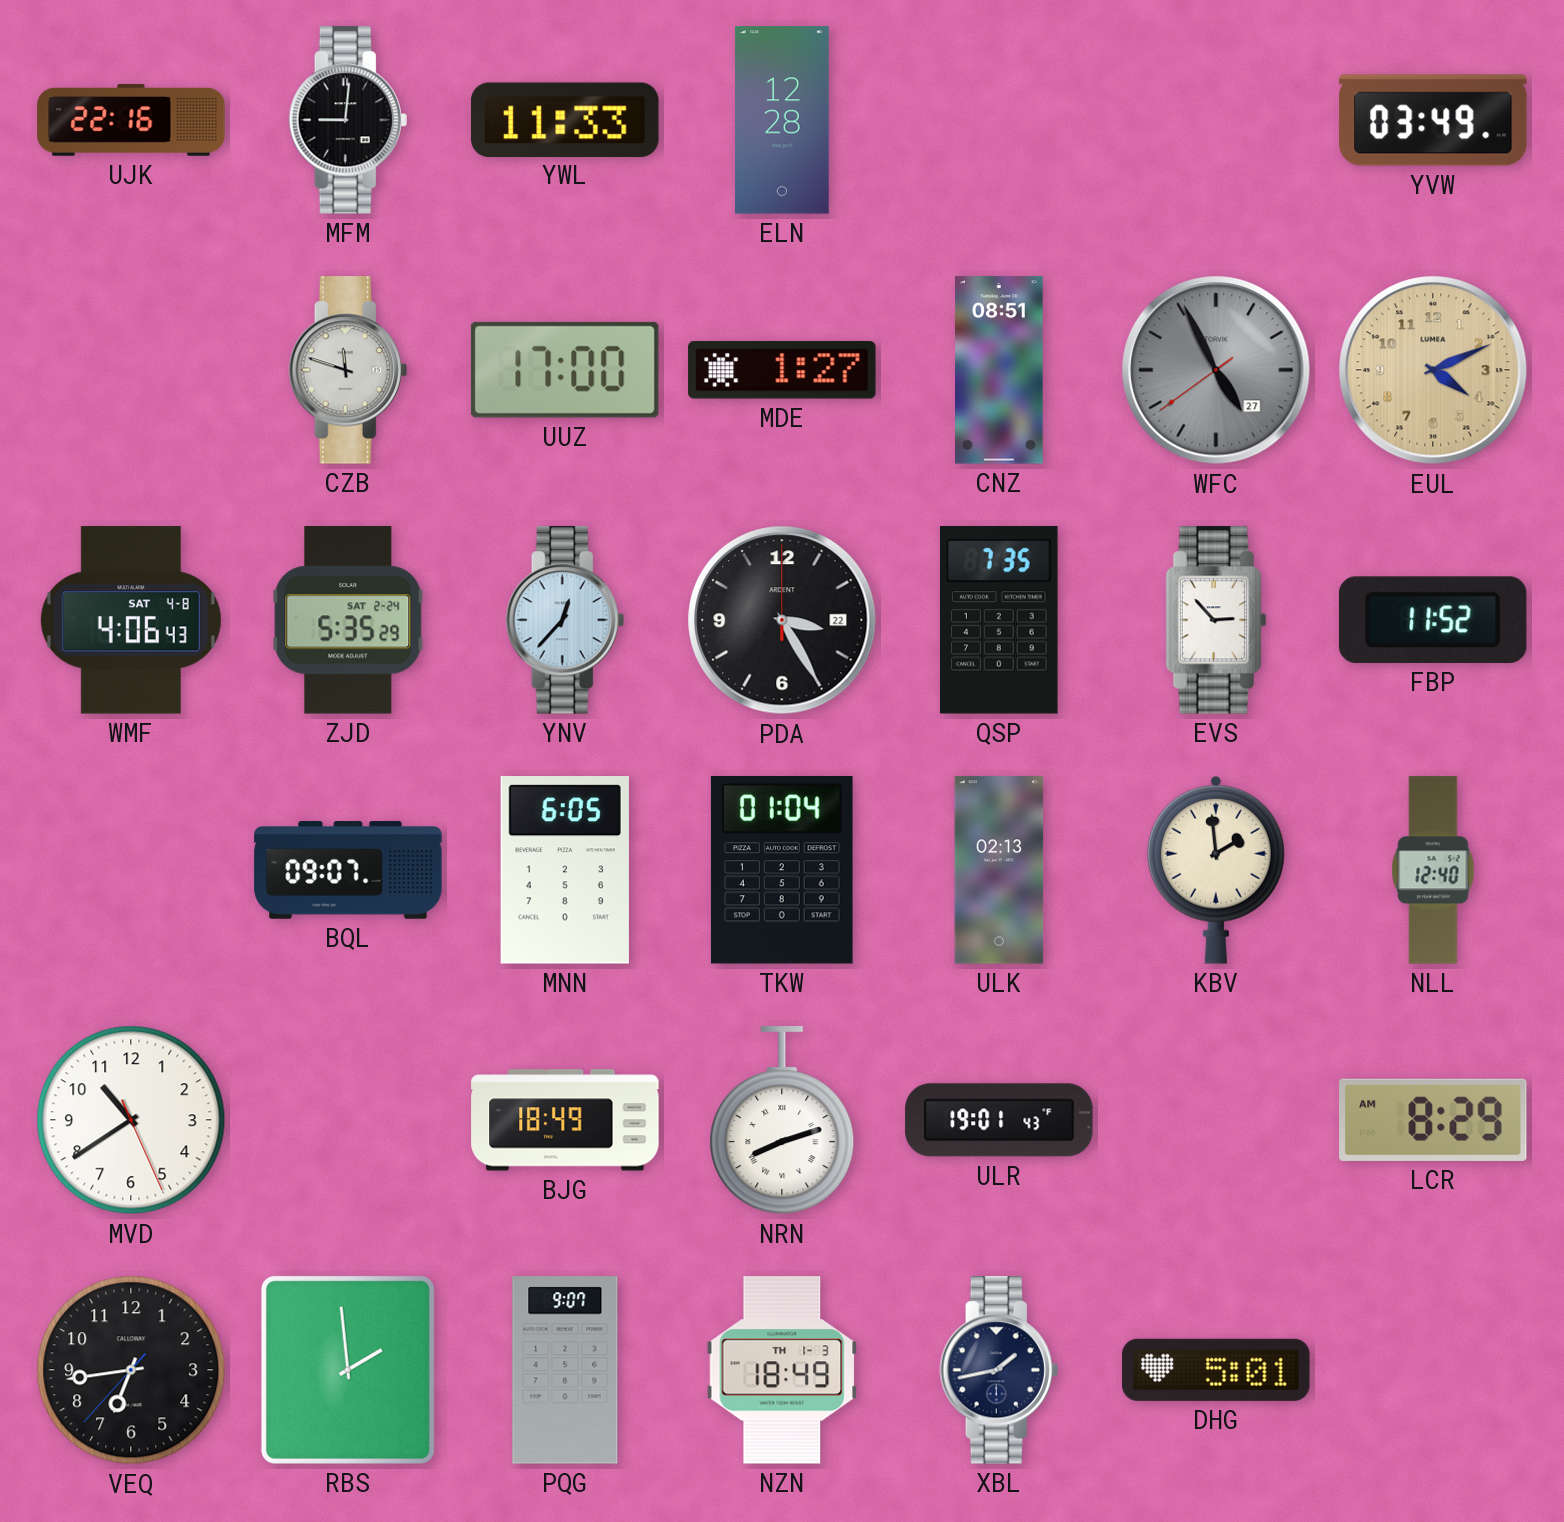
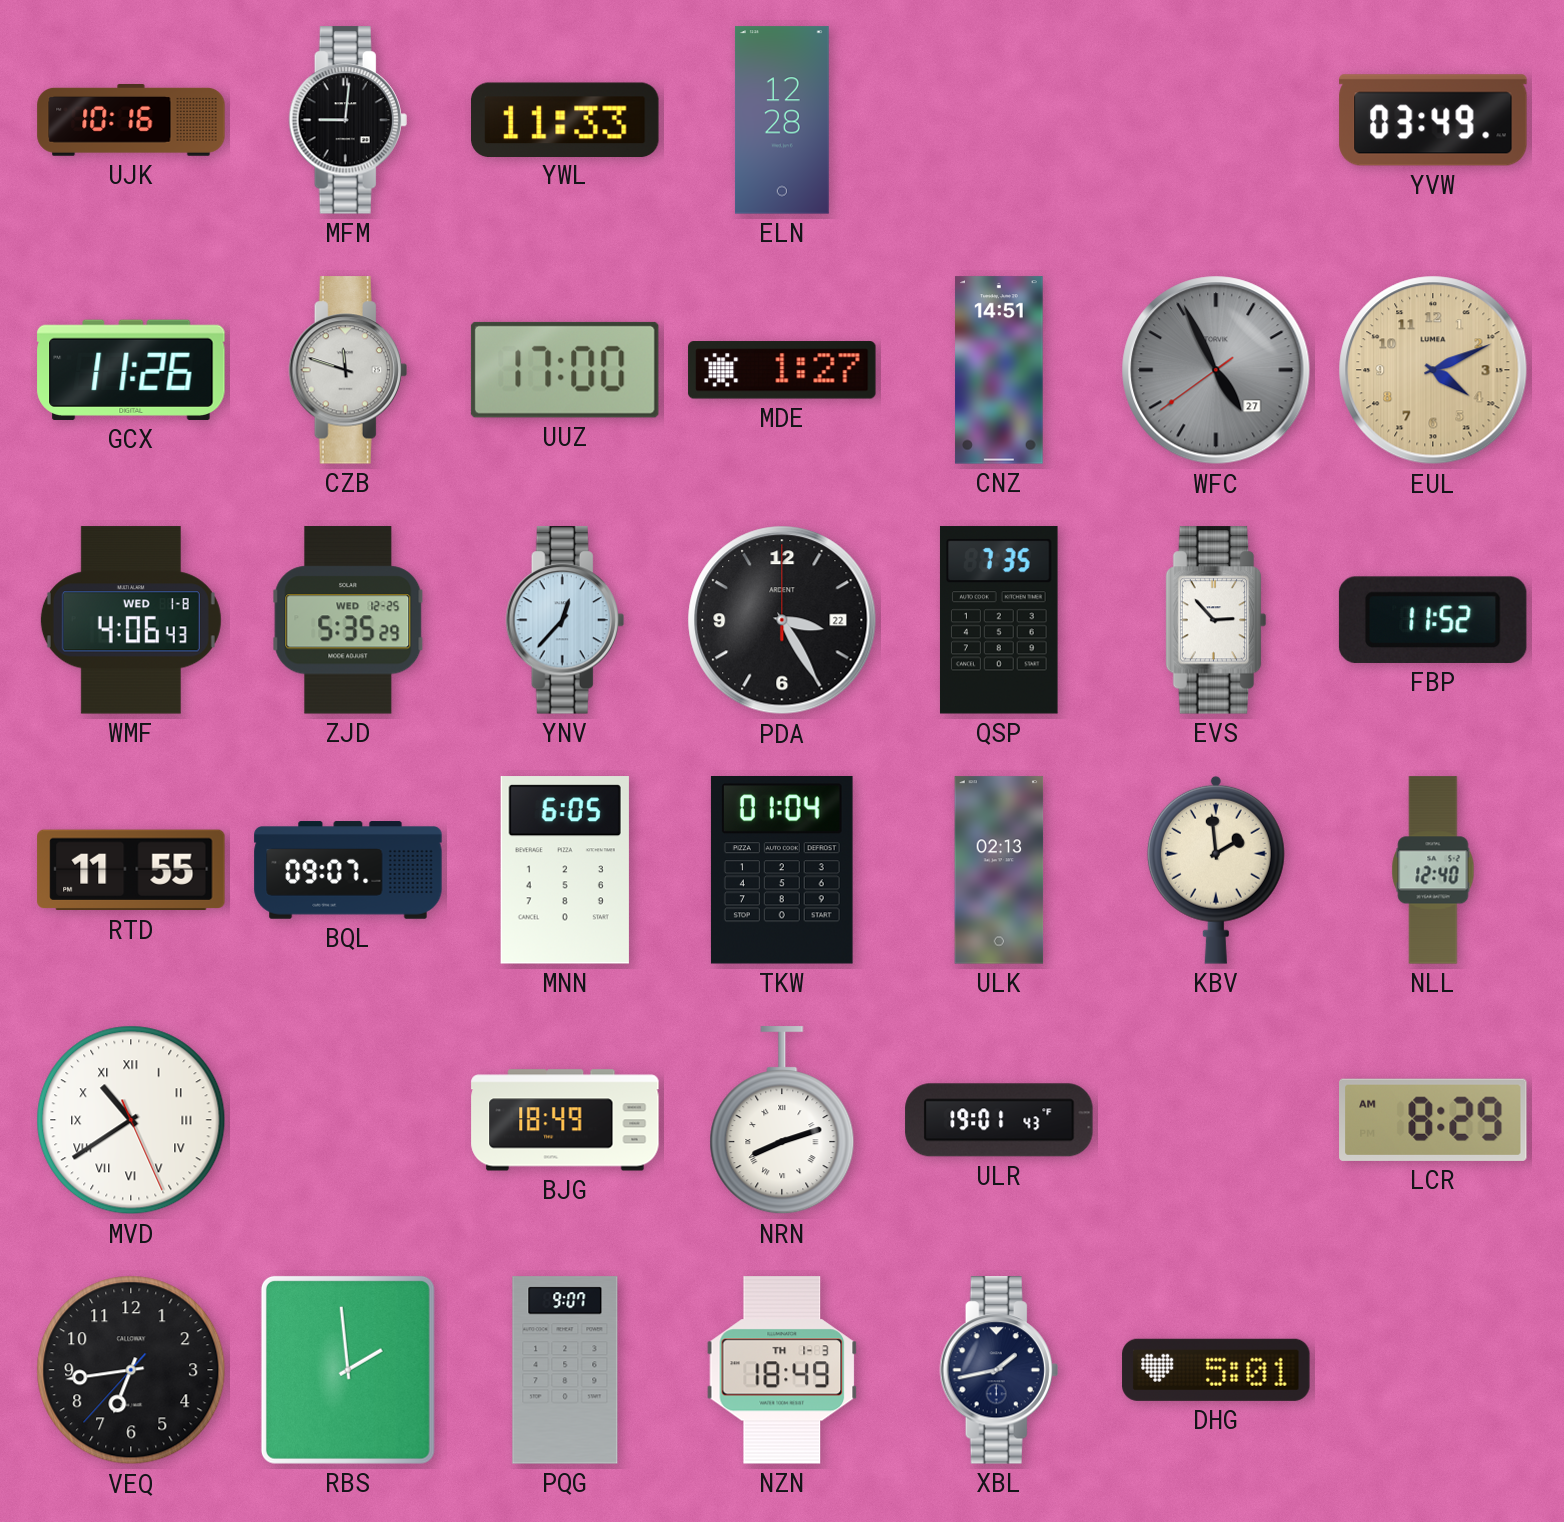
UJK: 22:16 -> 10:16 (131, 121)
GCX: none -> 11:26 (131, 370)
CNZ: 08:51 -> 14:51 (999, 370)
WMF date: SAT 4-8 -> WED 1-8 (131, 620)
ZJD date: SAT 2-24 -> WED 12-25 (348, 620)
RTD: none -> 11:55 (131, 870)
MVD numerals: Arabic -> Roman (131, 1120)
